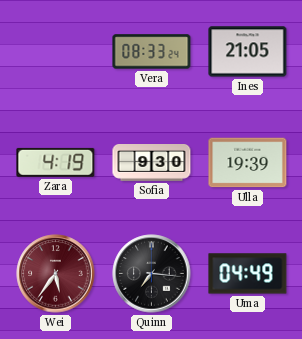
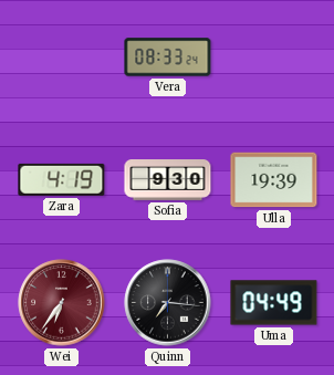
Ines: 21:05 -> none (248, 52)
Wei: 5:36 -> 6:36 (62, 303)
